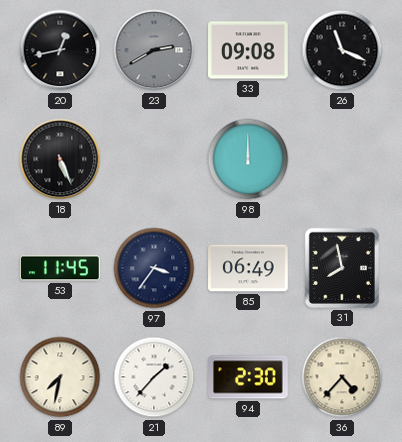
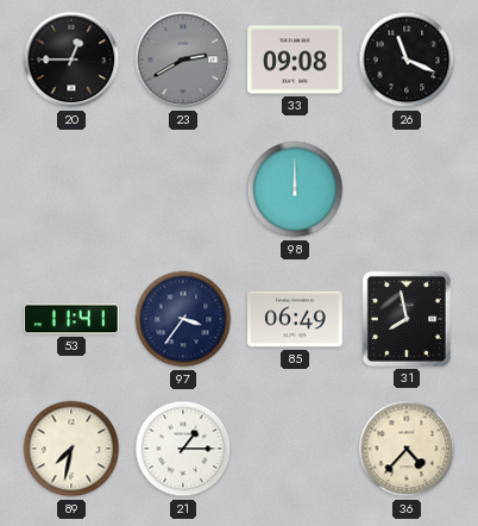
20: 12:43 -> 12:45 (71, 60)
18: 5:26 -> none (60, 159)
53: 11:45 -> 11:41 (71, 319)
21: 1:37 -> 1:15 (183, 449)
94: 2:30 -> none (249, 377)
